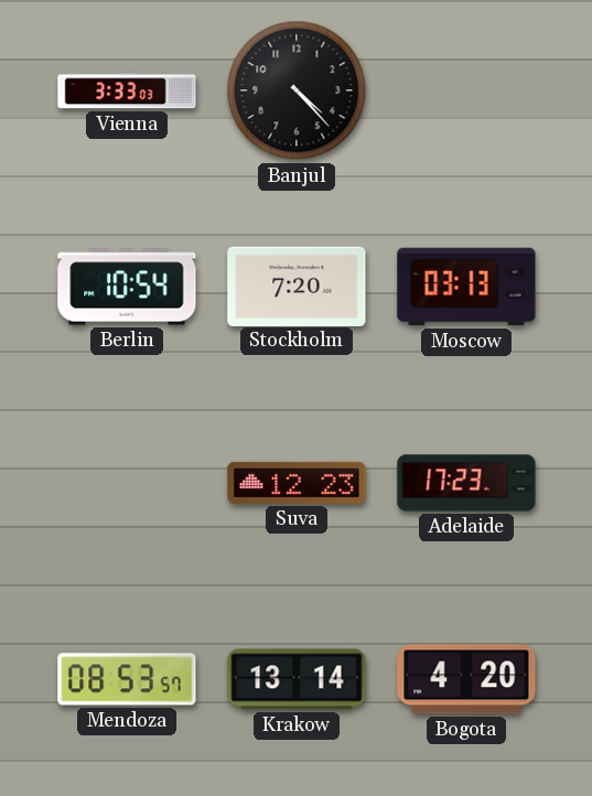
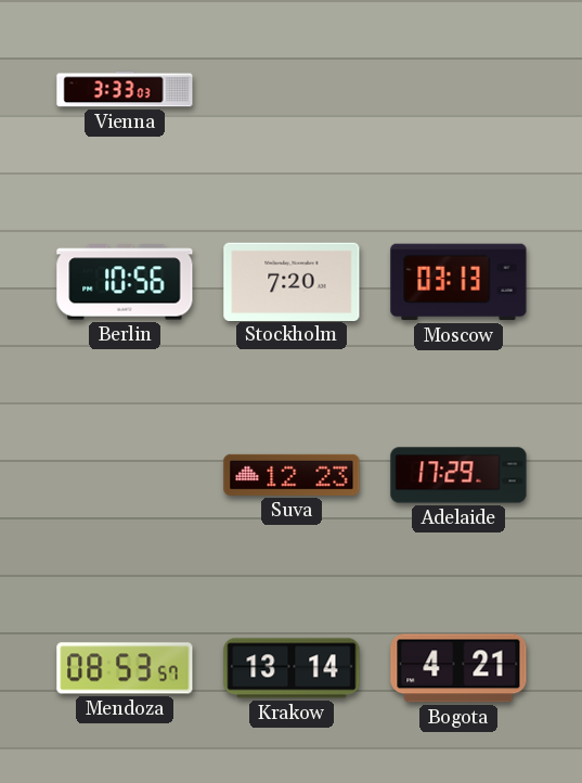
Banjul: 4:23 -> none (297, 90)
Berlin: 10:54 -> 10:56 (125, 282)
Adelaide: 17:23 -> 17:29 (458, 475)
Bogota: 4:20 -> 4:21 (458, 668)
